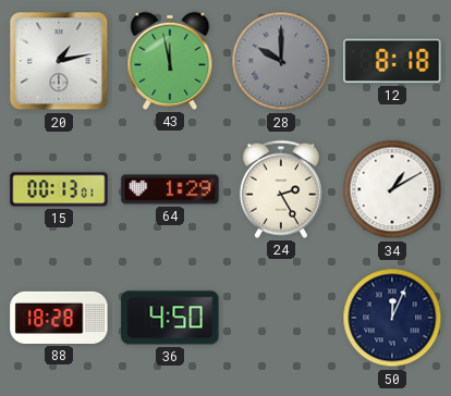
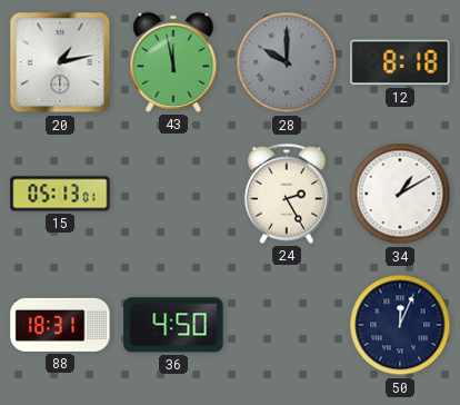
15: 00:13 -> 05:13 (60, 194)
64: 1:29 -> none (170, 189)
88: 18:28 -> 18:31 (60, 325)
